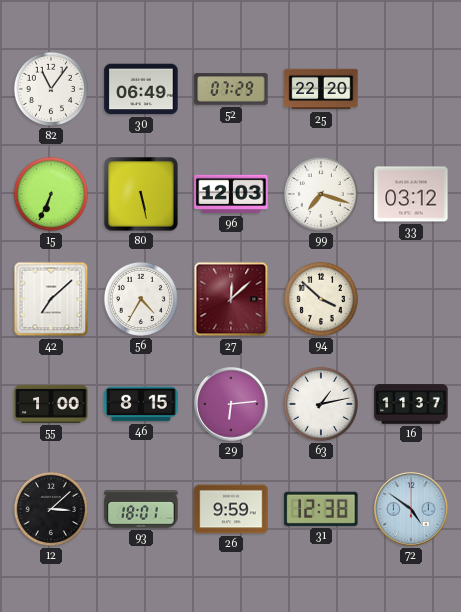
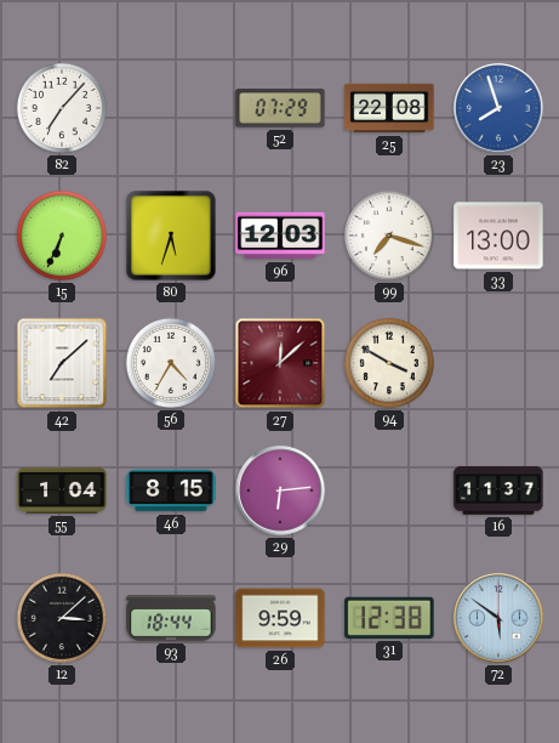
82: 11:06 -> 7:07 (62, 108)
30: 06:49 -> none (141, 89)
25: 22:20 -> 22:08 (389, 108)
23: none -> 7:57 (498, 108)
80: 5:28 -> 5:33 (171, 236)
33: 03:12 -> 13:00 (498, 236)
94: 3:52 -> 3:50 (389, 363)
55: 1:00 -> 1:04 (62, 490)
63: 1:13 -> none (321, 404)
93: 18:01 -> 18:44 (171, 618)
72: 4:51 -> 5:51 (498, 618)
